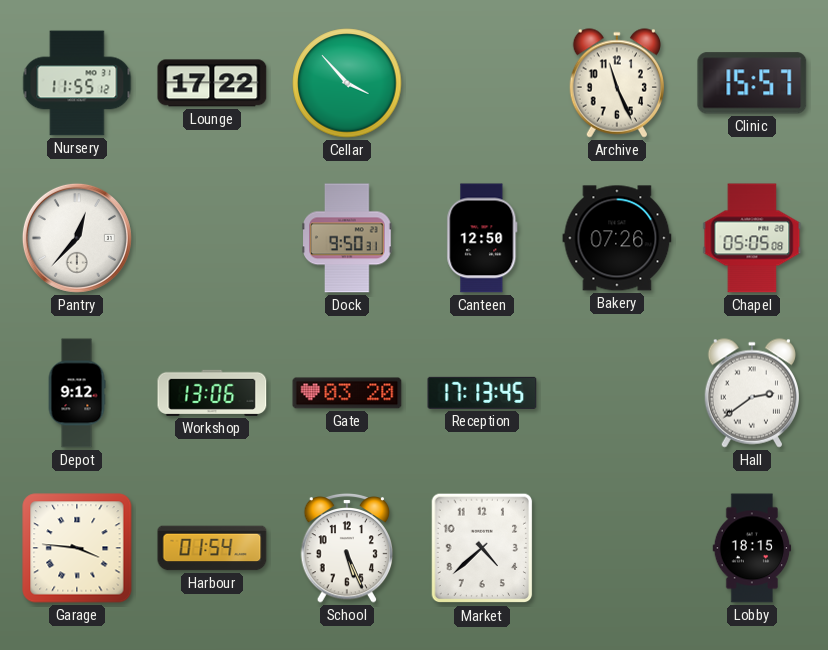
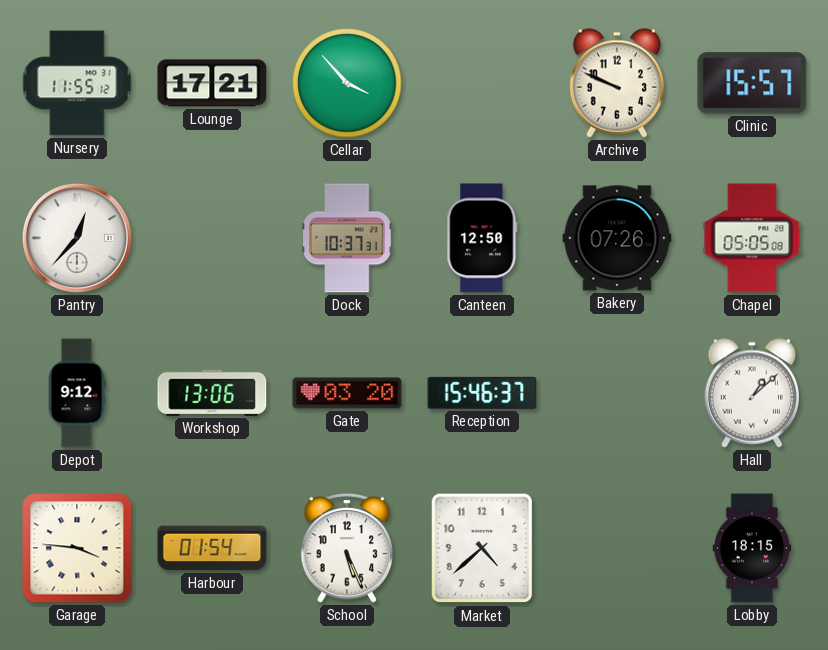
Lounge: 17:22 -> 17:21 (212, 83)
Archive: 11:26 -> 9:49 (616, 83)
Dock: 9:50 -> 10:37 (347, 238)
Reception: 17:13 -> 15:46 (482, 393)
Hall: 2:39 -> 1:08 (751, 393)
